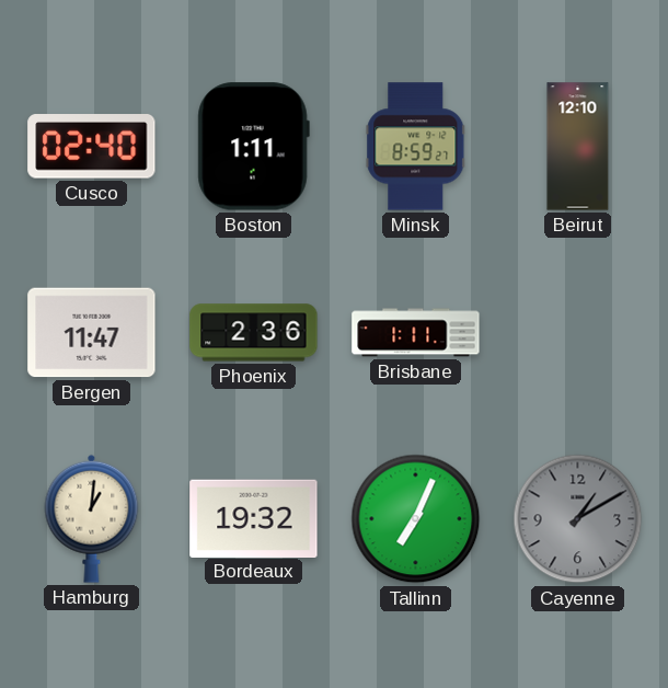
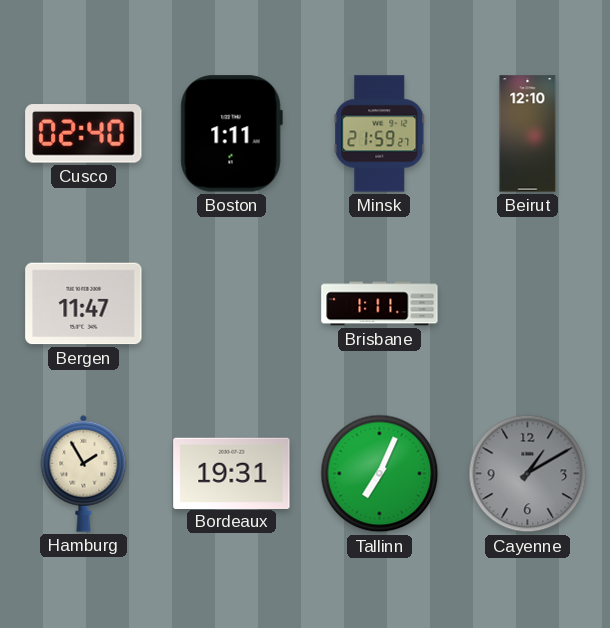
Minsk: 8:59 -> 21:59 (380, 134)
Phoenix: 2:36 -> none (254, 333)
Hamburg: 1:01 -> 1:55 (84, 473)
Bordeaux: 19:32 -> 19:31 (232, 473)
